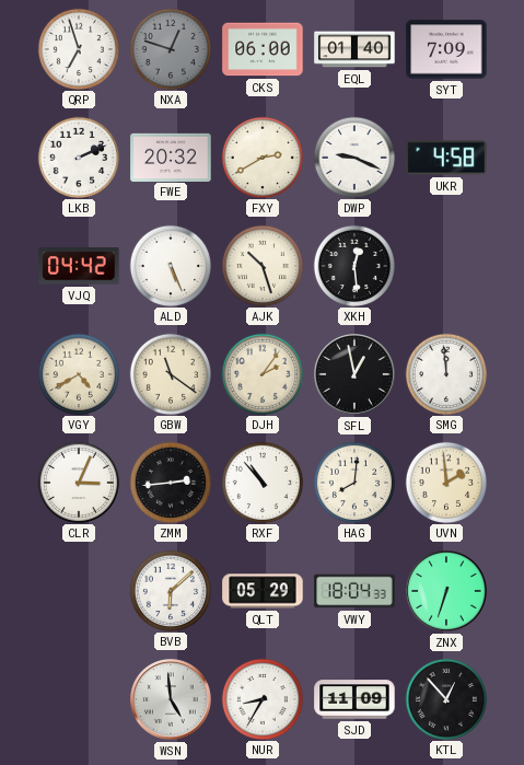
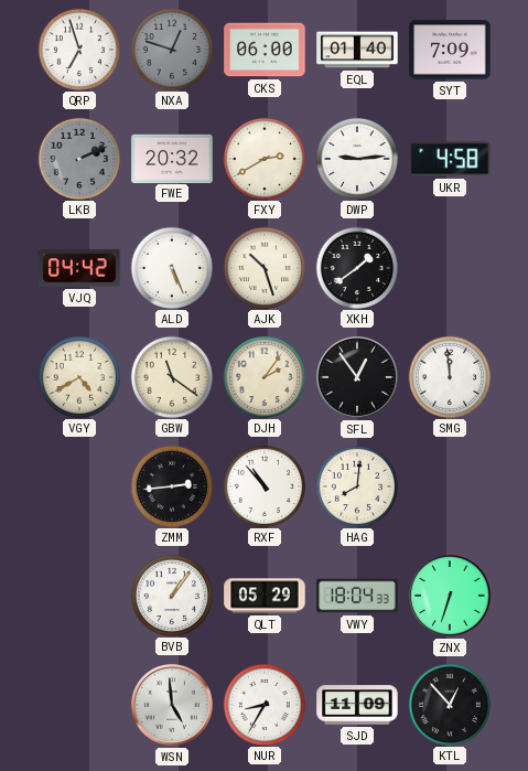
LKB dial: white -> grey (78, 158)
DWP: 9:19 -> 9:14 (356, 158)
XKH: 12:29 -> 1:39 (356, 267)
SFL: 12:58 -> 12:54 (358, 378)
CLR: 3:04 -> none (78, 482)
UVN: 1:59 -> none (445, 482)
BVB: 6:08 -> 1:06 (171, 595)
